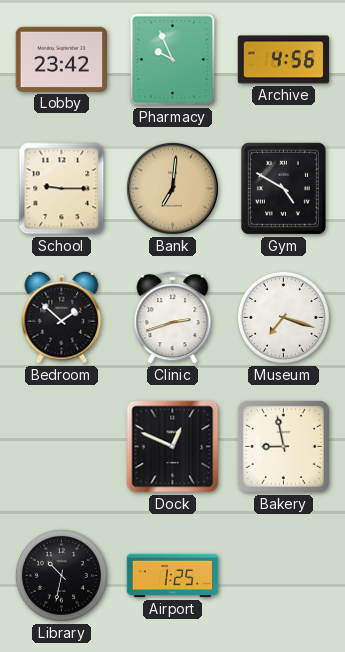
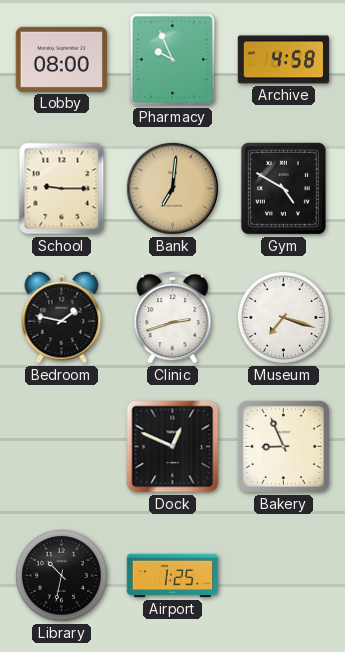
Lobby: 23:42 -> 08:00 (62, 59)
Archive: 4:56 -> 4:58 (284, 60)
Bedroom: 1:52 -> 1:47 (62, 317)
Bakery: 8:58 -> 8:56 (283, 446)
